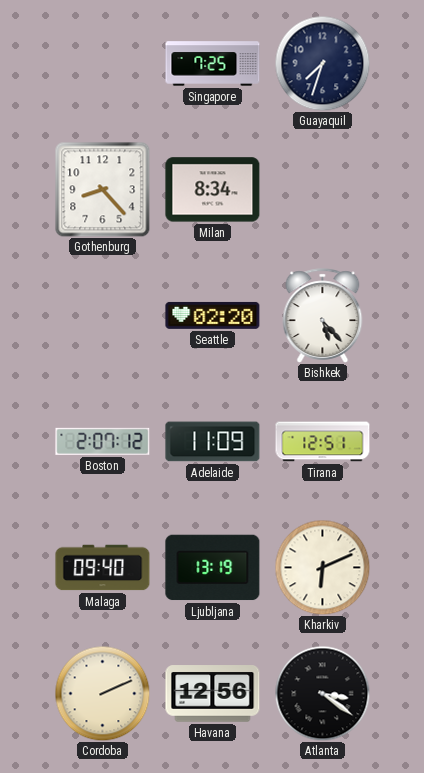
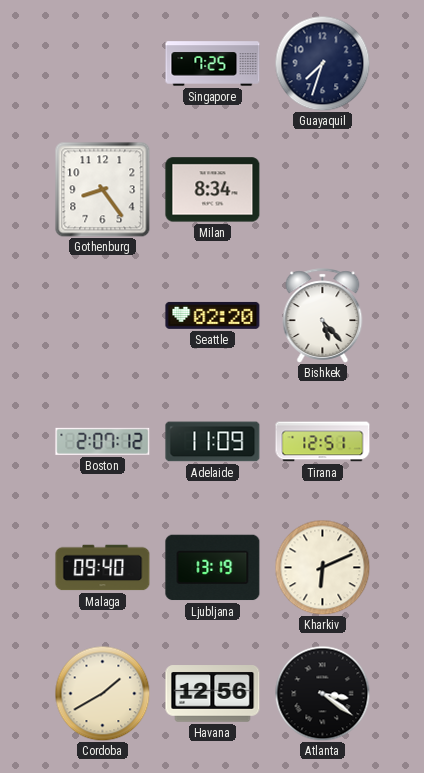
Gothenburg: 8:23 -> 8:24 (102, 189)
Cordoba: 2:11 -> 1:40 (102, 693)
